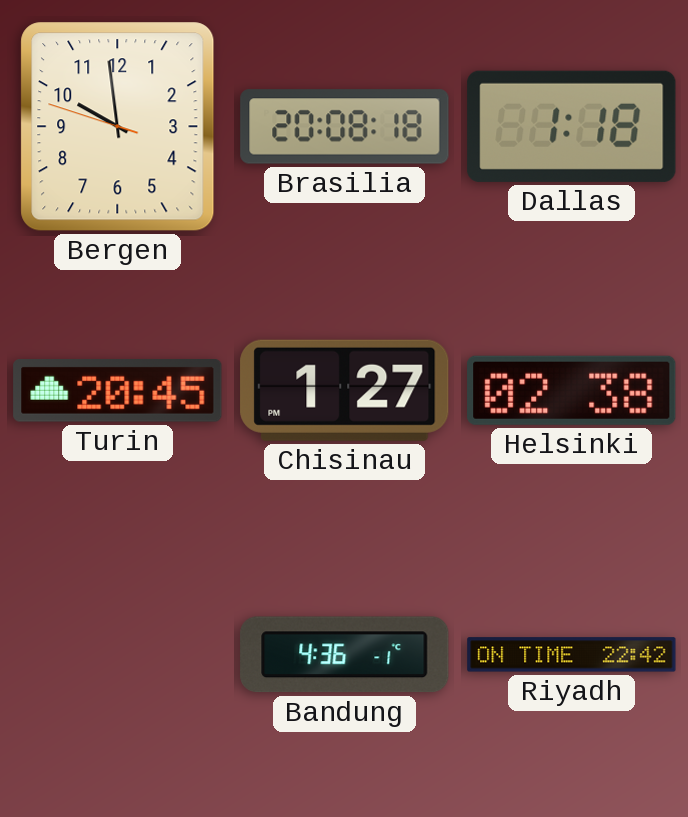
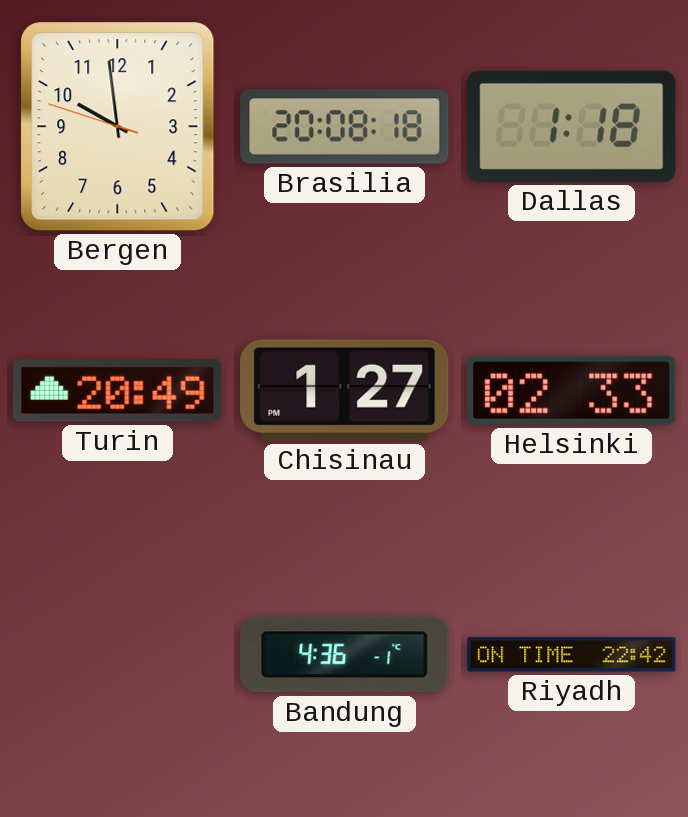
Turin: 20:45 -> 20:49 (118, 391)
Helsinki: 02:38 -> 02:33 (572, 390)
